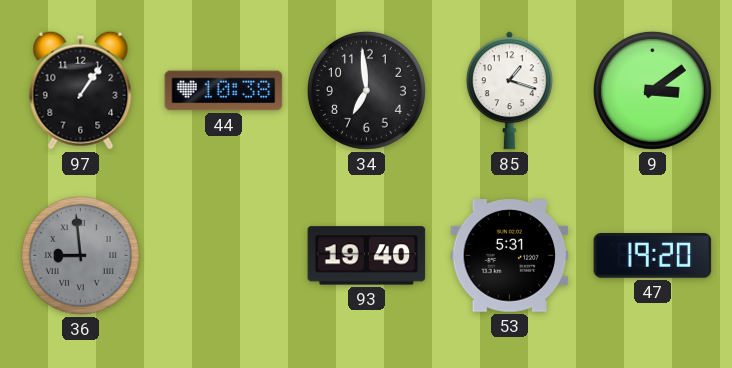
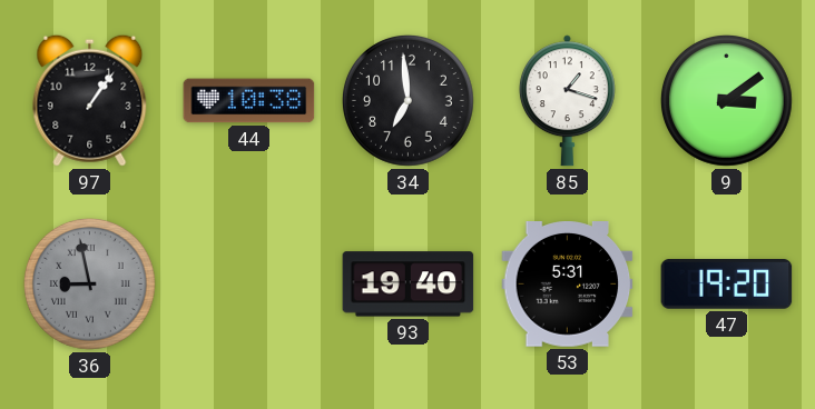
36: 8:59 -> 8:58 (89, 283)
